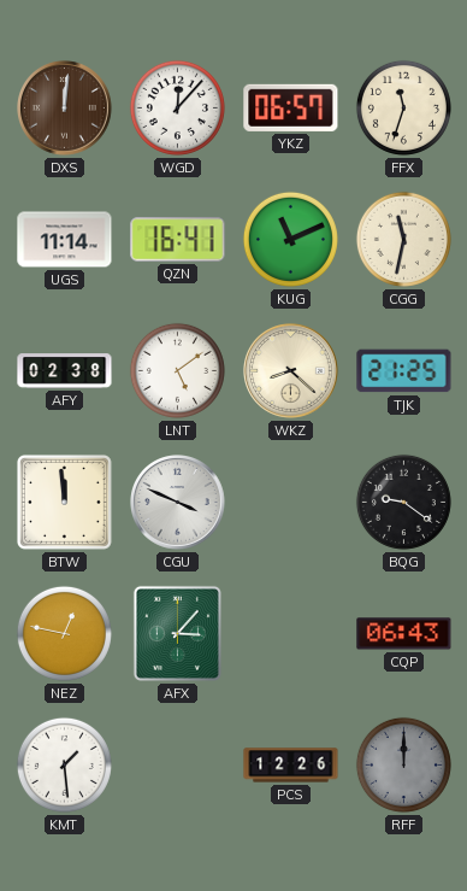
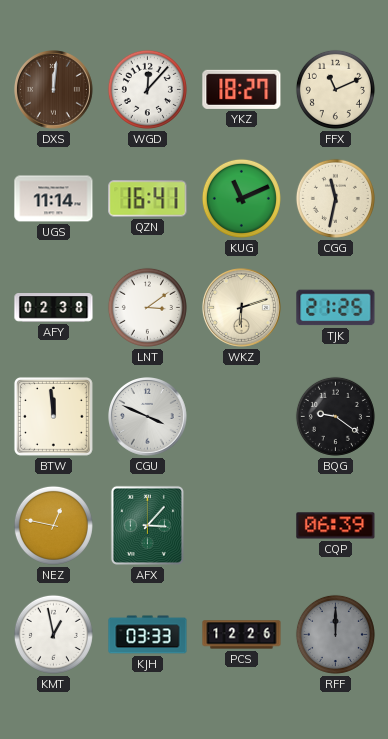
YKZ: 06:57 -> 18:27 (242, 89)
FFX: 11:33 -> 11:11 (335, 89)
LNT: 5:09 -> 3:09 (147, 307)
WKZ: 8:22 -> 6:12 (242, 308)
CQP: 06:43 -> 06:39 (336, 526)
KMT: 1:29 -> 12:58 (53, 634)
KJH: none -> 03:33 (148, 635)
